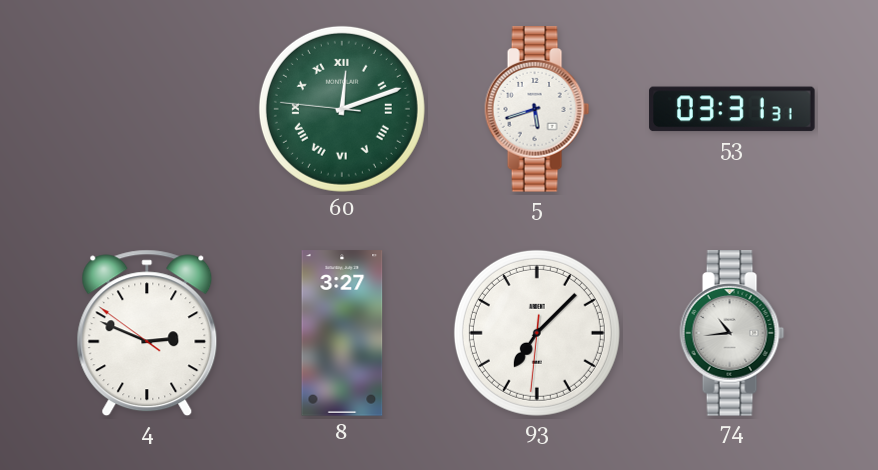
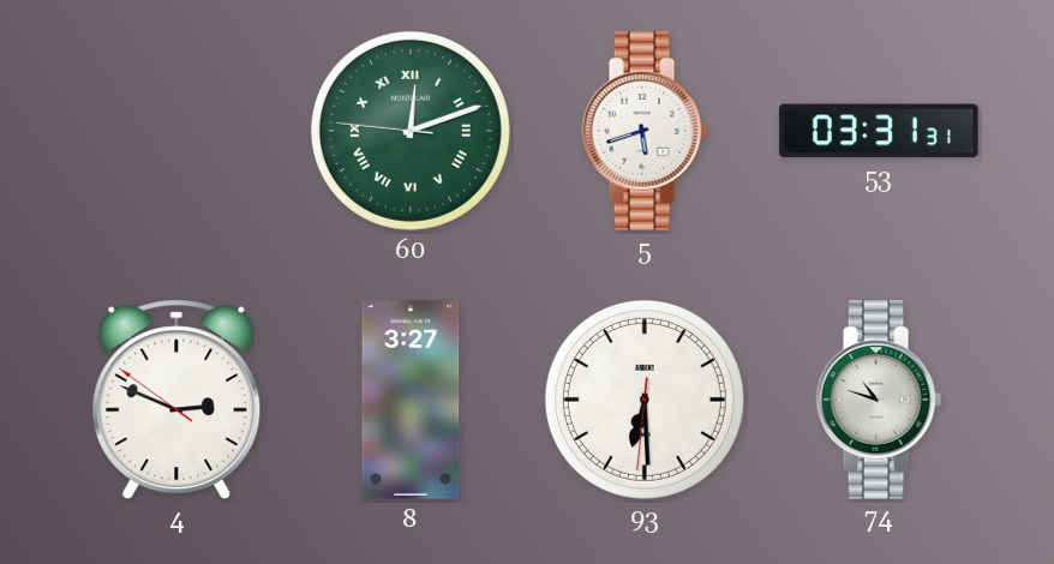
93: 7:07 -> 6:29 (645, 400)
74: 10:44 -> 10:48 (879, 400)
